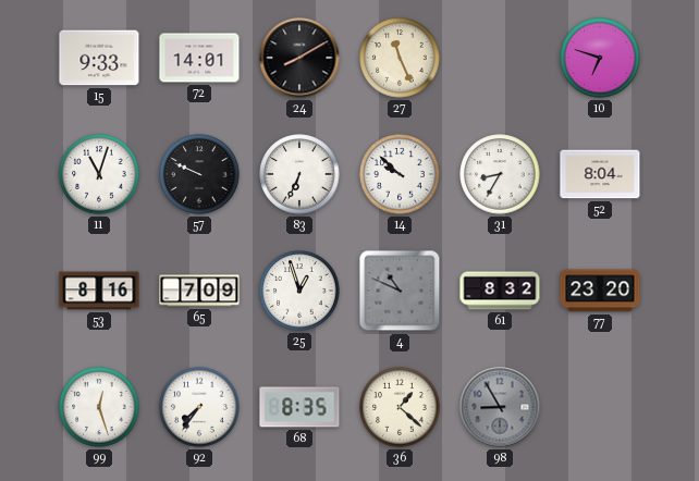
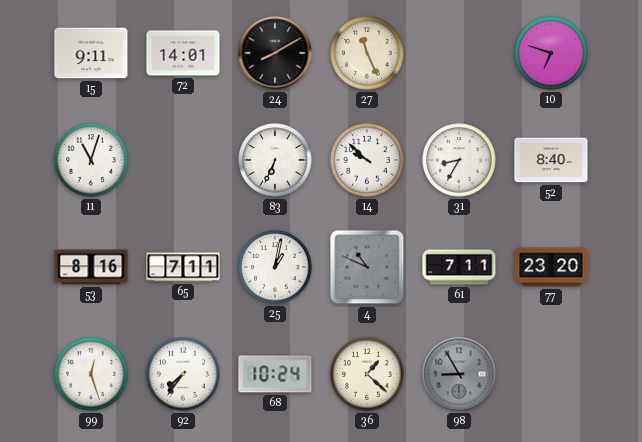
15: 9:33 -> 9:11 (91, 53)
57: 9:49 -> none (199, 174)
52: 8:04 -> 8:40 (551, 160)
65: 7:09 -> 7:11 (183, 267)
25: 12:57 -> 1:02 (275, 267)
61: 8:32 -> 7:11 (459, 267)
68: 8:35 -> 10:24 (275, 374)
